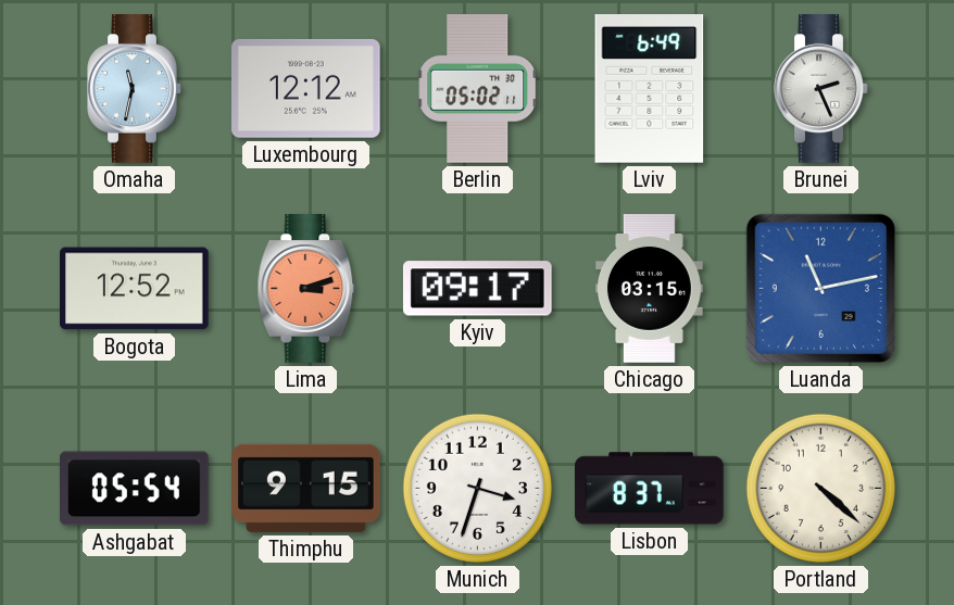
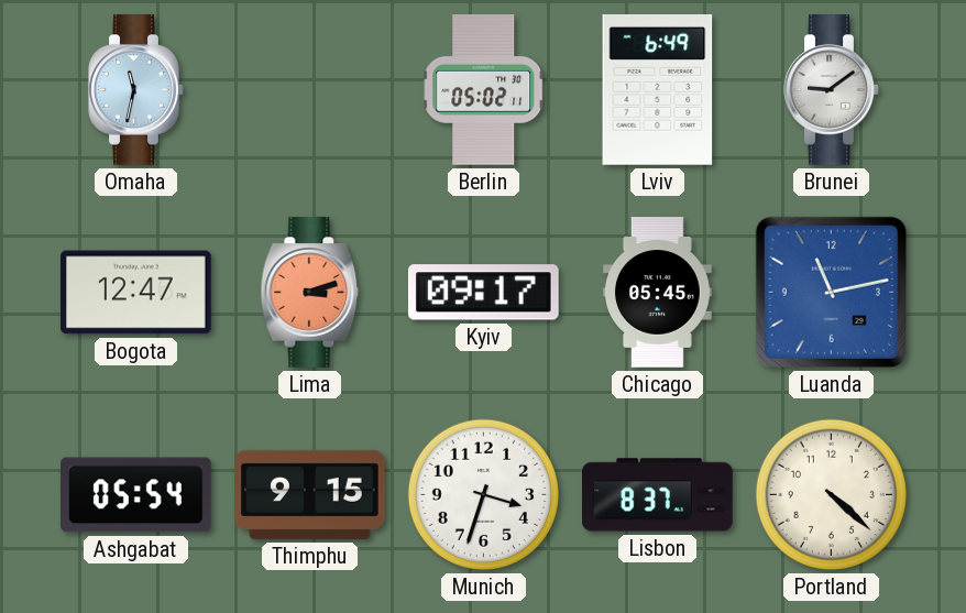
Luxembourg: 12:12 -> none (306, 88)
Brunei: 2:26 -> 9:09 (832, 90)
Bogota: 12:52 -> 12:47 (136, 293)
Chicago: 03:15 -> 05:45 (658, 293)
